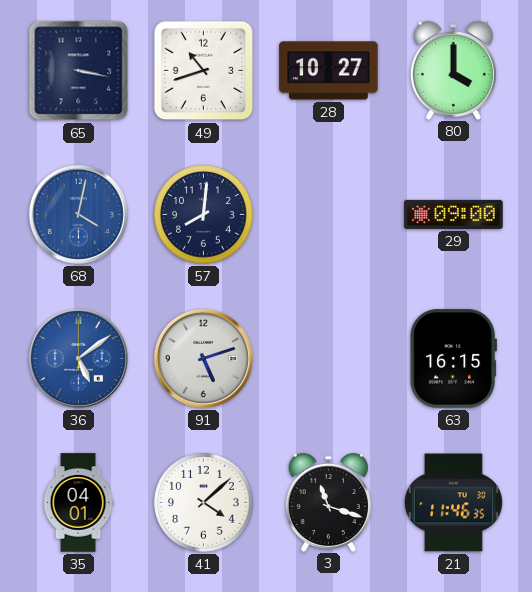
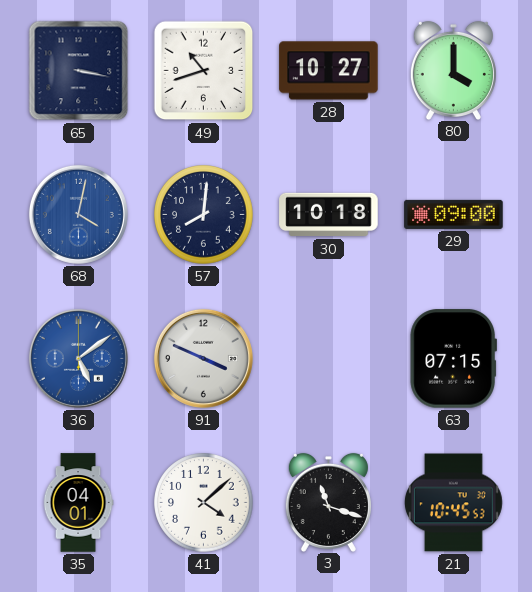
30: none -> 10:18 (329, 215)
91: 5:12 -> 3:49 (203, 358)
63: 16:15 -> 07:15 (453, 359)
21: 11:46 -> 10:45 (453, 503)
